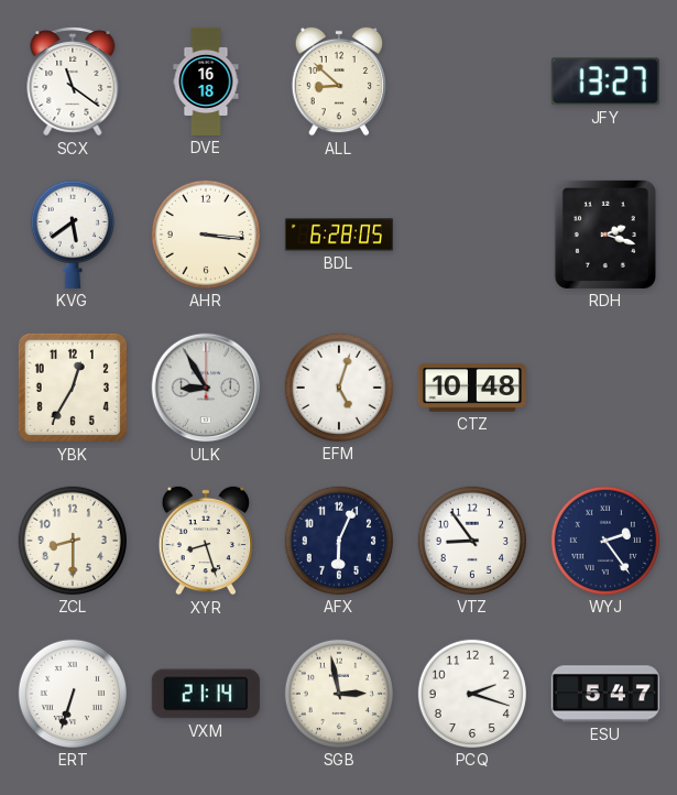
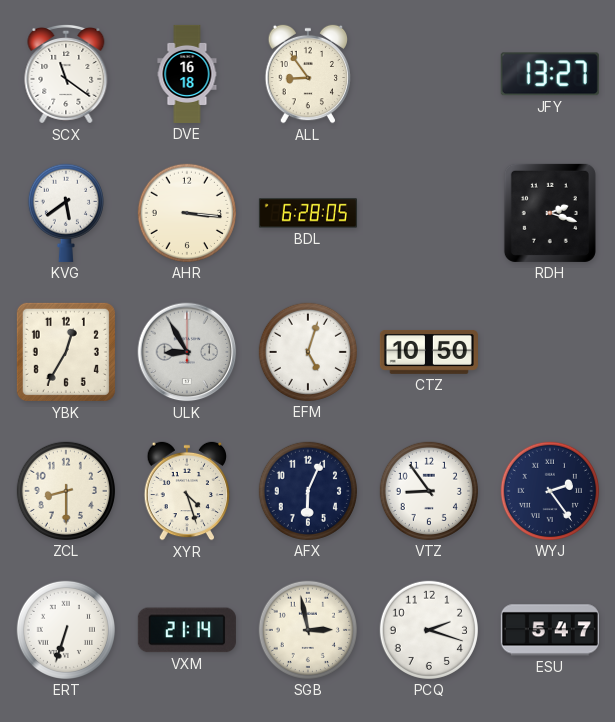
ALL: 8:52 -> 8:54 (308, 74)
CTZ: 10:48 -> 10:50 (429, 352)
XYR: 8:27 -> 4:27 (187, 491)
